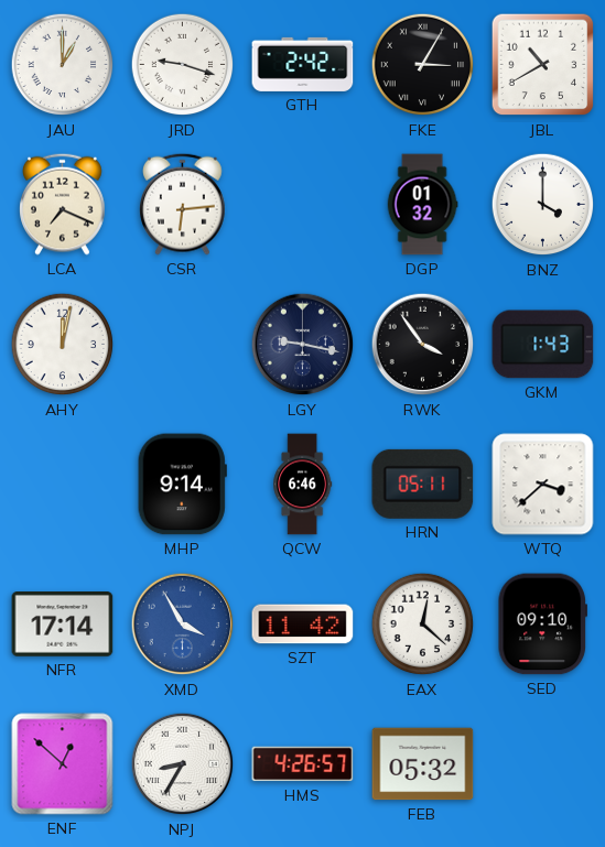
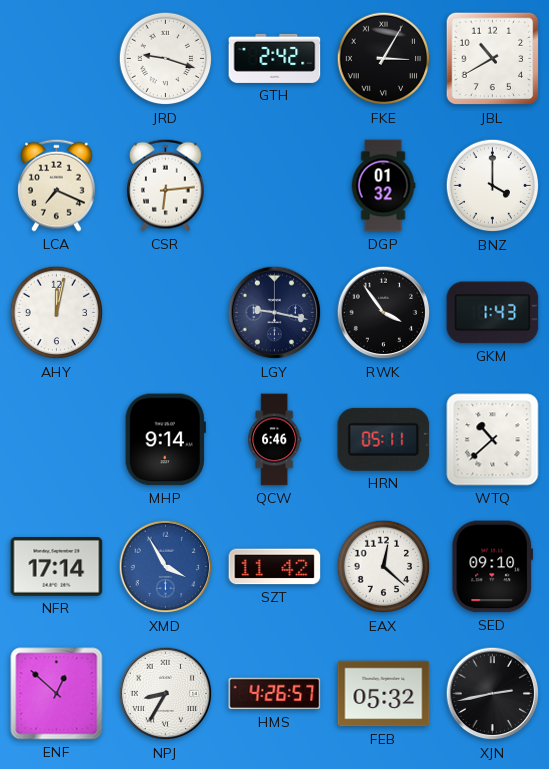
JAU: 1:00 -> none (63, 65)
WTQ: 3:38 -> 10:38 (493, 440)
XJN: none -> 2:43 (493, 694)
